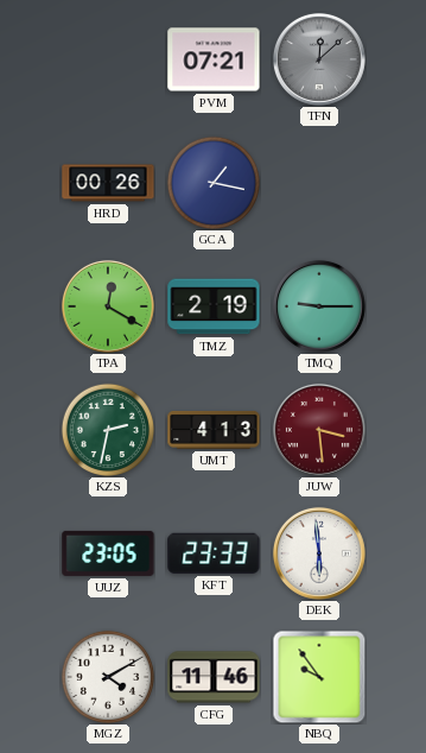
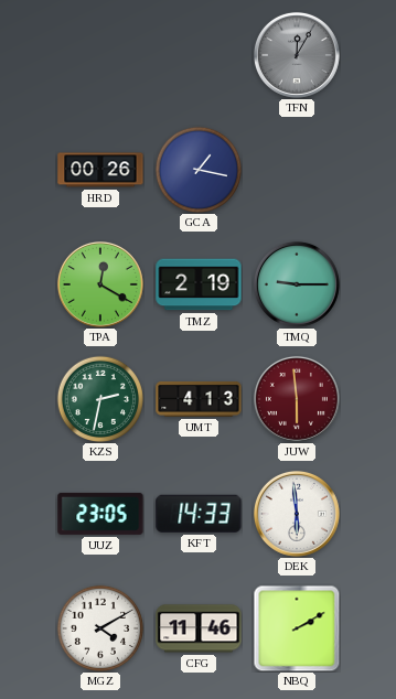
PVM: 07:21 -> none (214, 59)
TFN: 12:08 -> 12:05 (297, 55)
JUW: 3:29 -> 5:59 (297, 399)
KFT: 23:33 -> 14:33 (199, 514)
NBQ: 9:54 -> 2:10 (297, 628)
